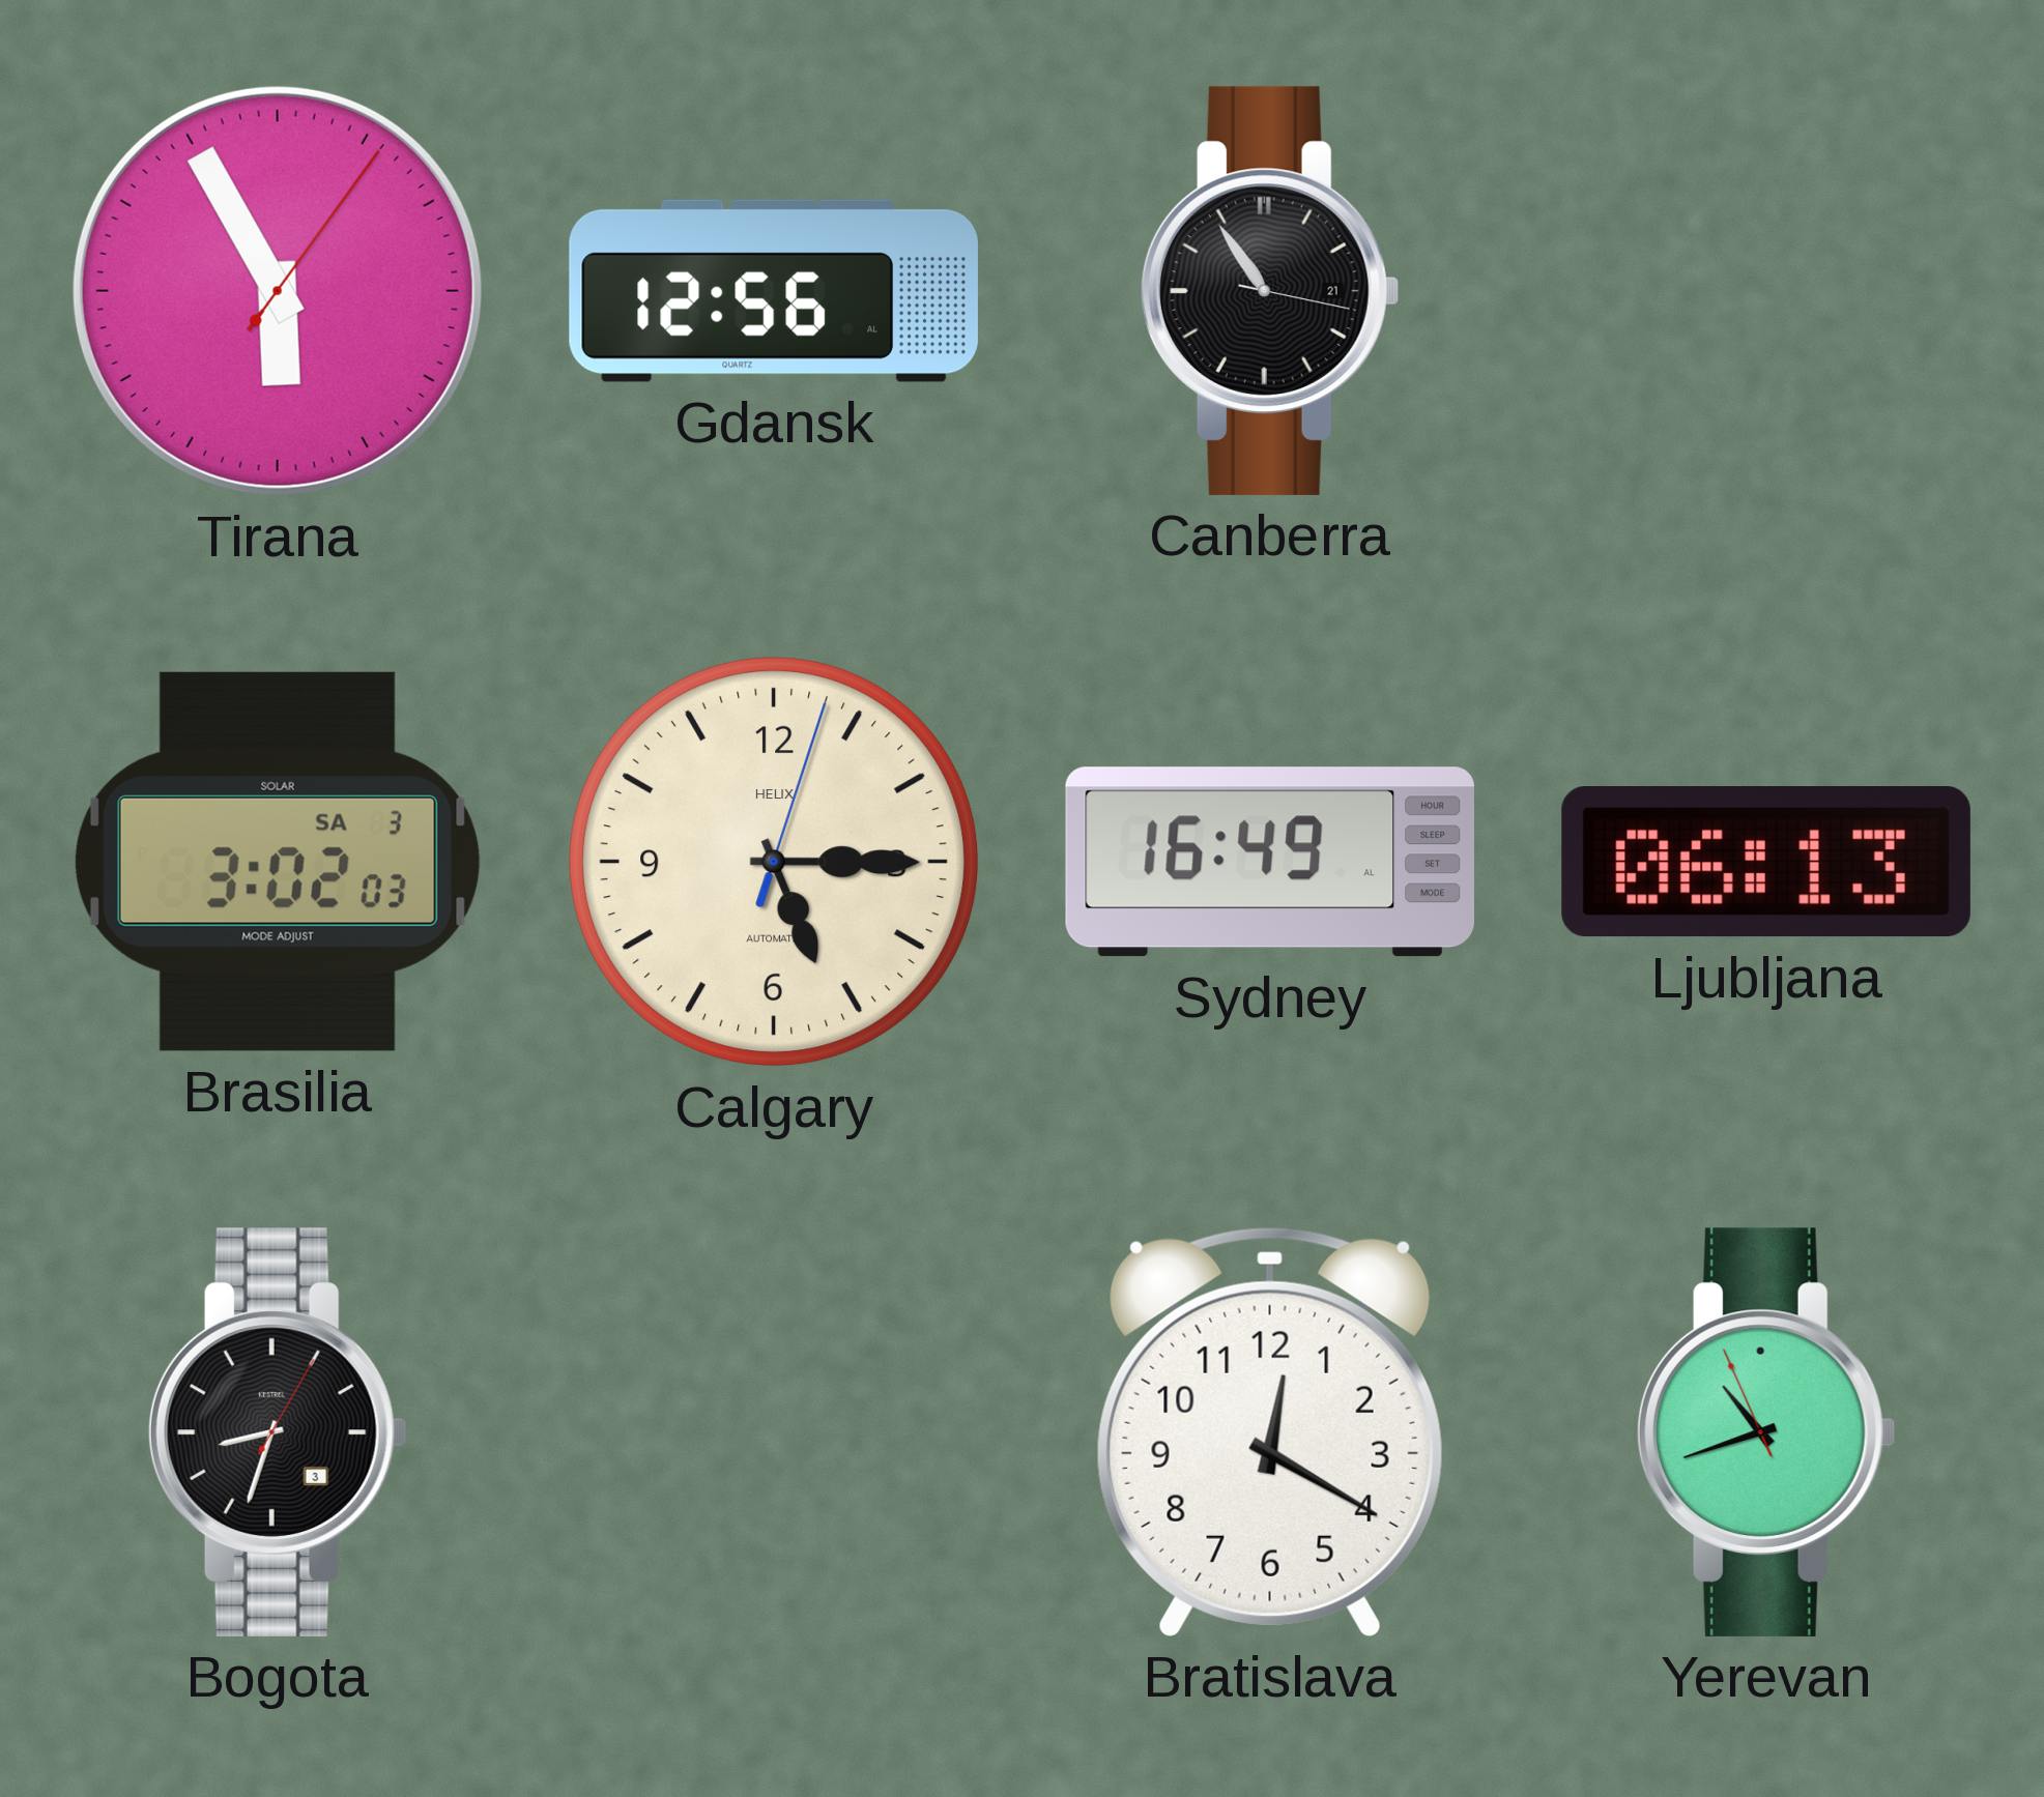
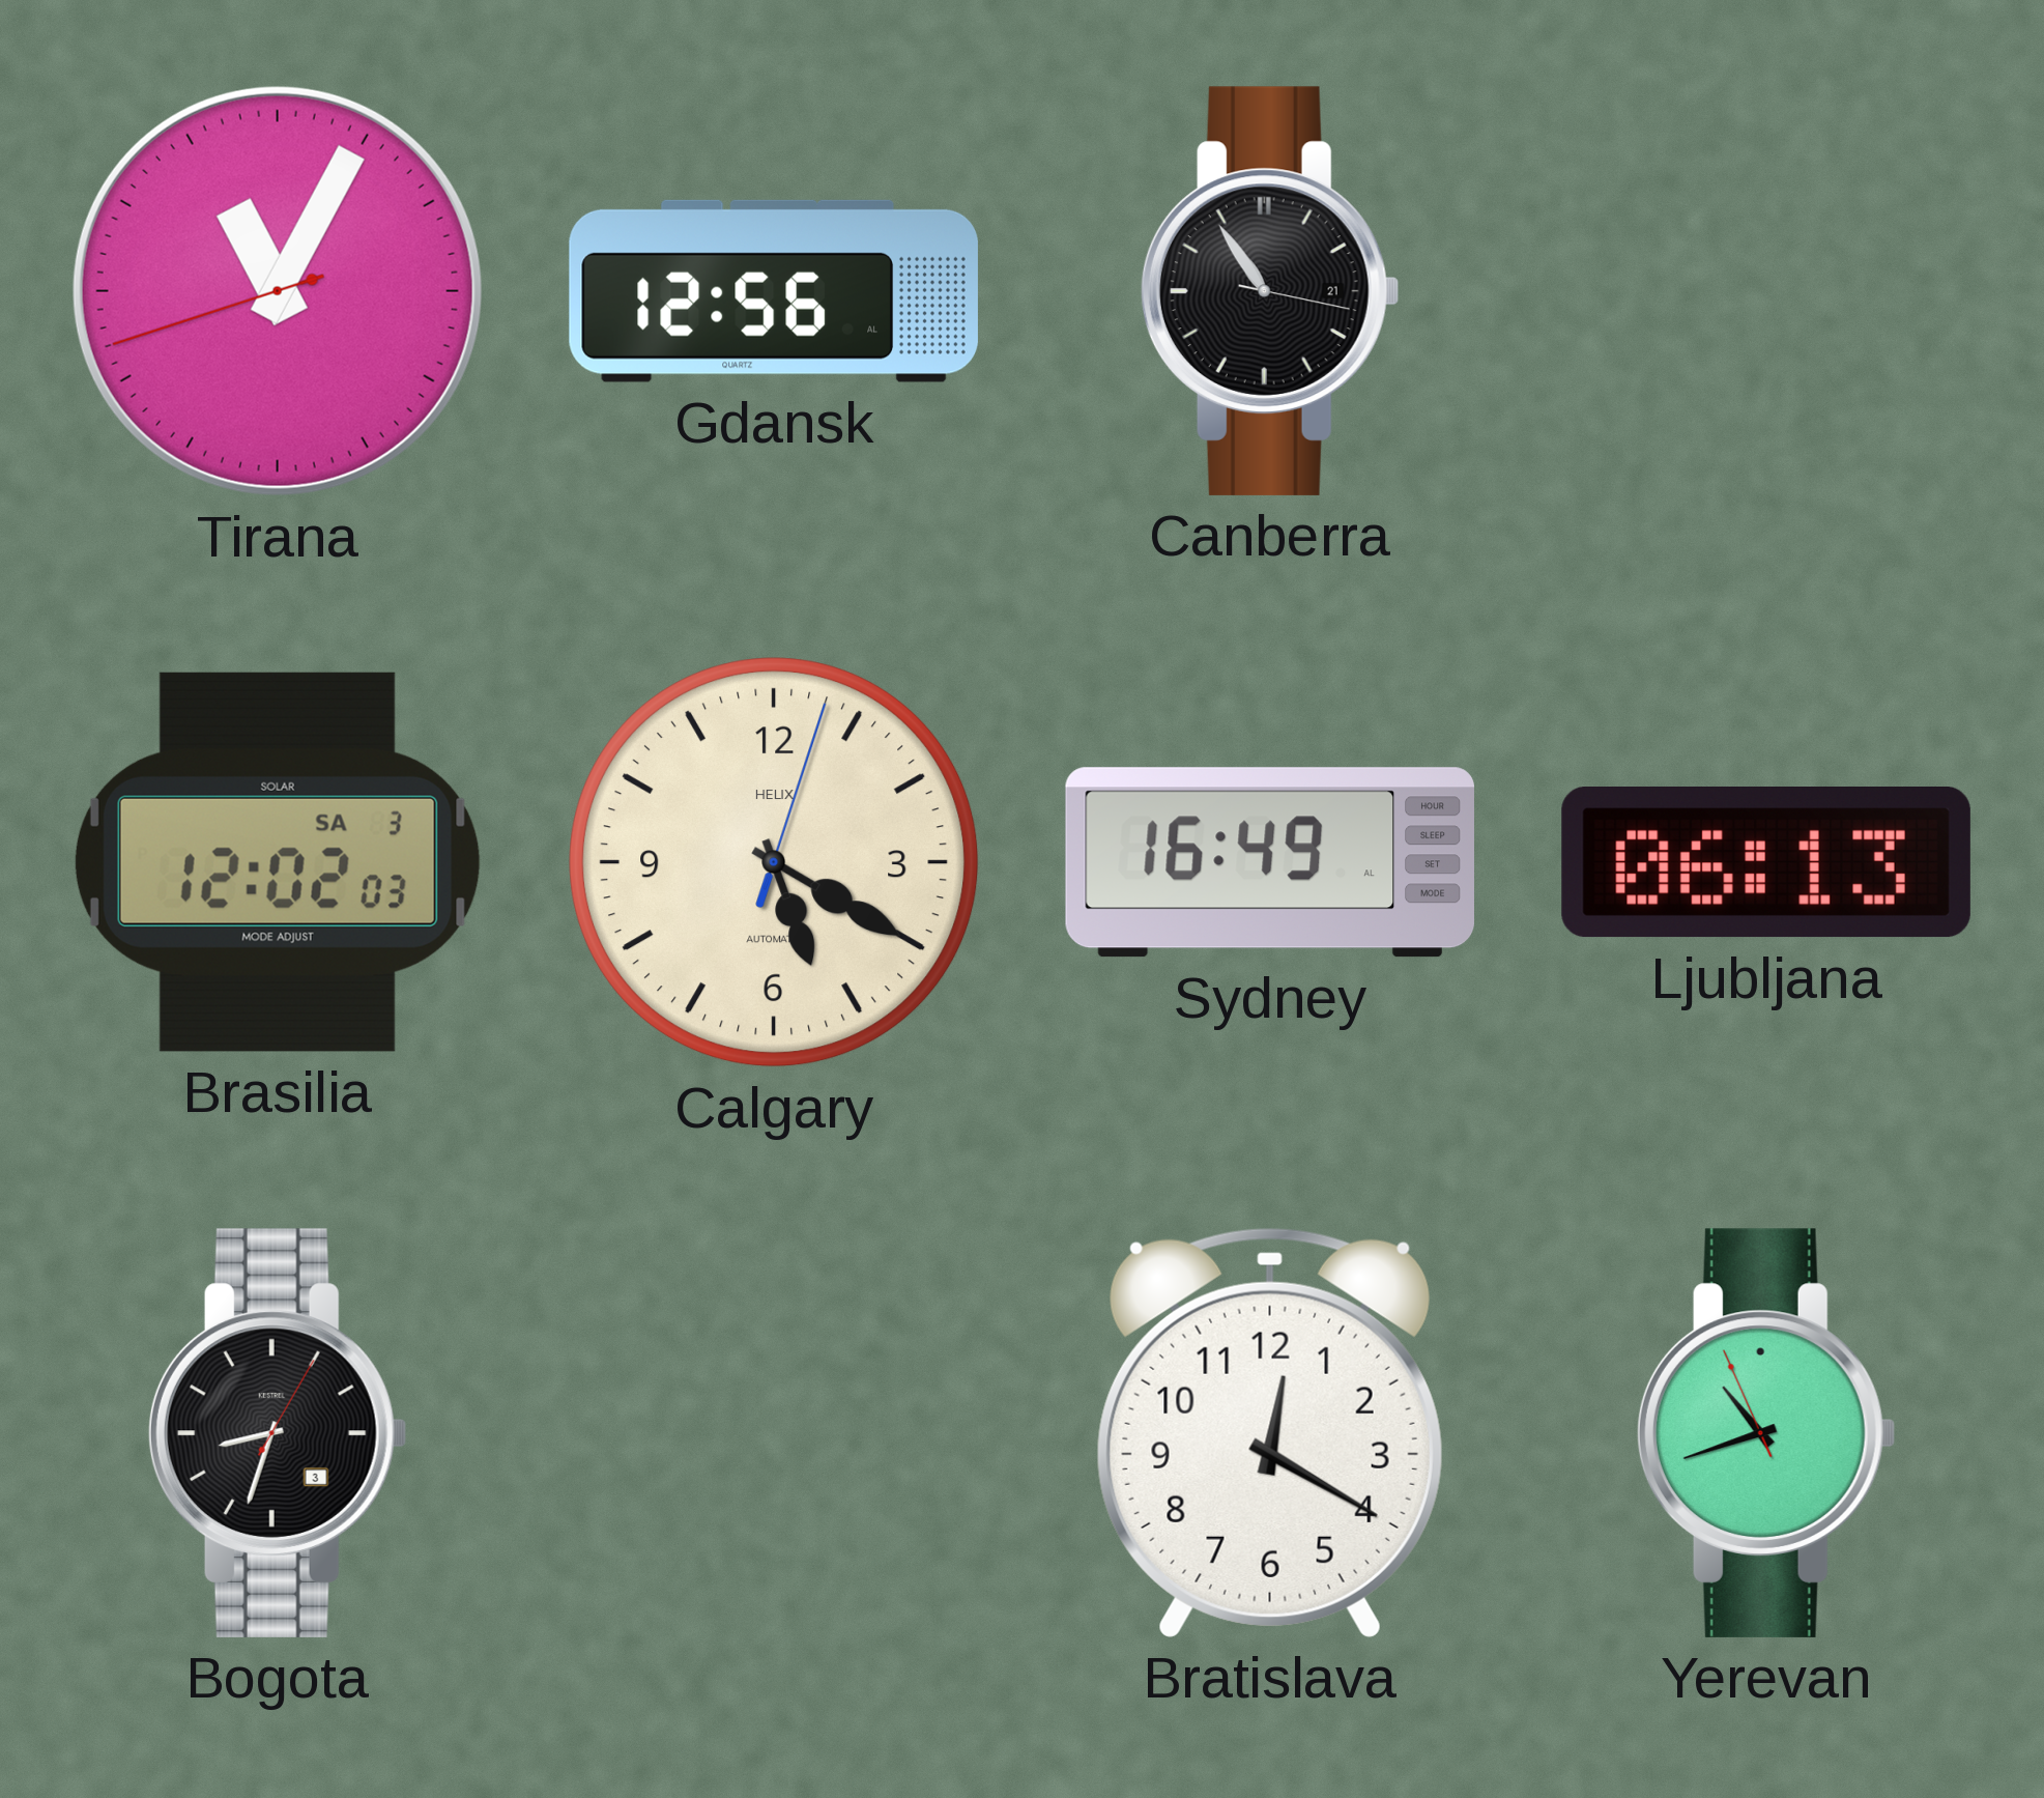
Tirana: 5:55 -> 11:04 (278, 291)
Brasilia: 3:02 -> 12:02 (278, 862)
Calgary: 5:15 -> 5:20 (774, 862)
